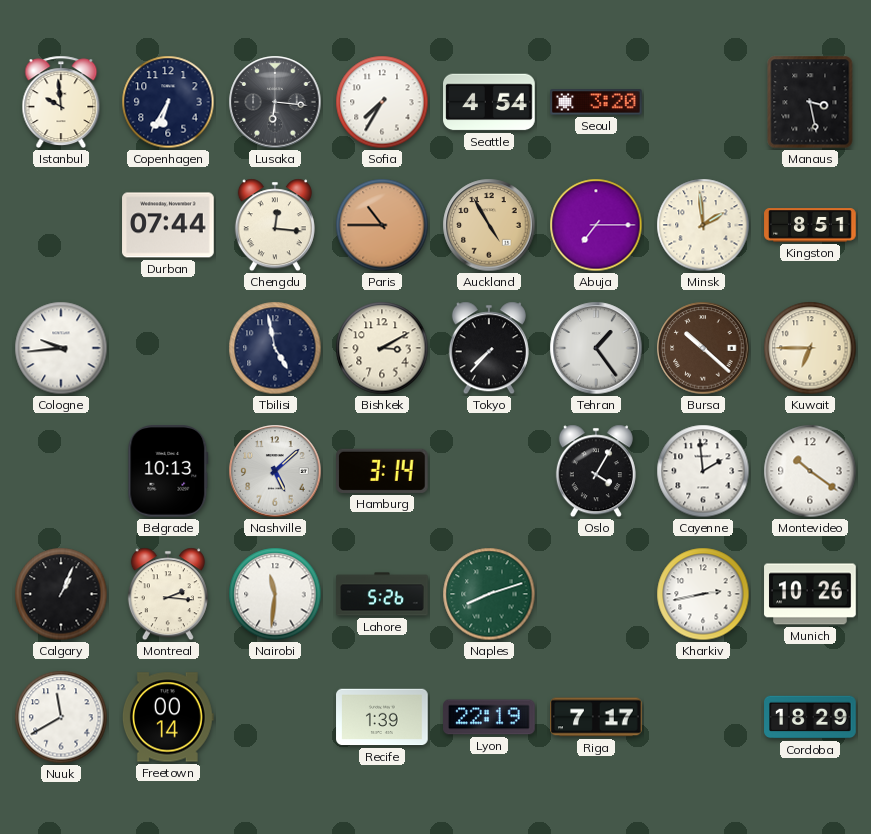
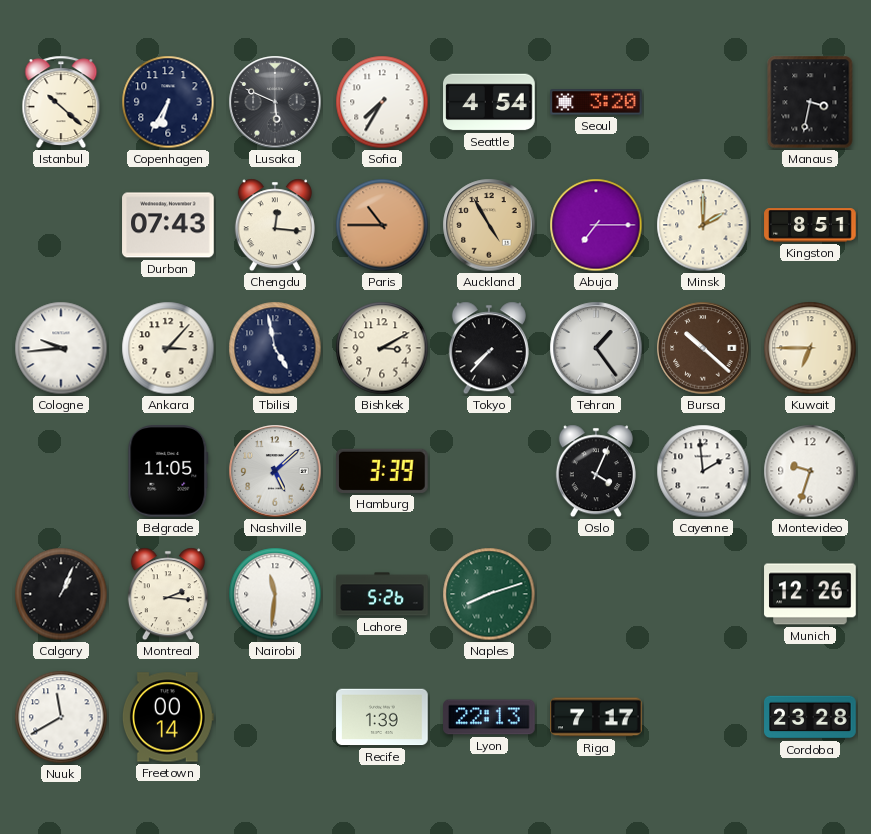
Istanbul: 9:59 -> 10:22 (61, 102)
Lusaka: 6:16 -> 5:49 (275, 102)
Manaus: 3:28 -> 3:32 (810, 102)
Durban: 07:44 -> 07:43 (168, 225)
Minsk: 1:59 -> 2:00 (703, 225)
Ankara: none -> 3:07 (168, 348)
Belgrade: 10:13 -> 11:05 (168, 471)
Hamburg: 3:14 -> 3:39 (383, 471)
Oslo: 4:05 -> 4:04 (596, 471)
Montevideo: 10:21 -> 9:33 (810, 471)
Kharkiv: 2:43 -> none (703, 594)
Munich: 10:26 -> 12:26 (810, 594)
Lyon: 22:19 -> 22:13 (489, 717)
Cordoba: 18:29 -> 23:28 (810, 717)
